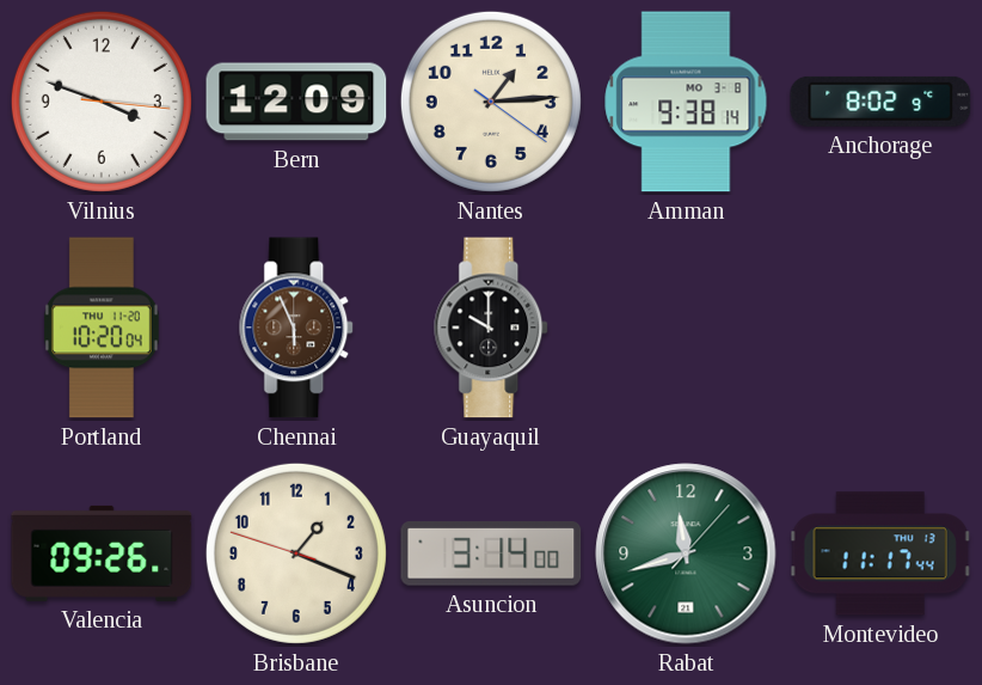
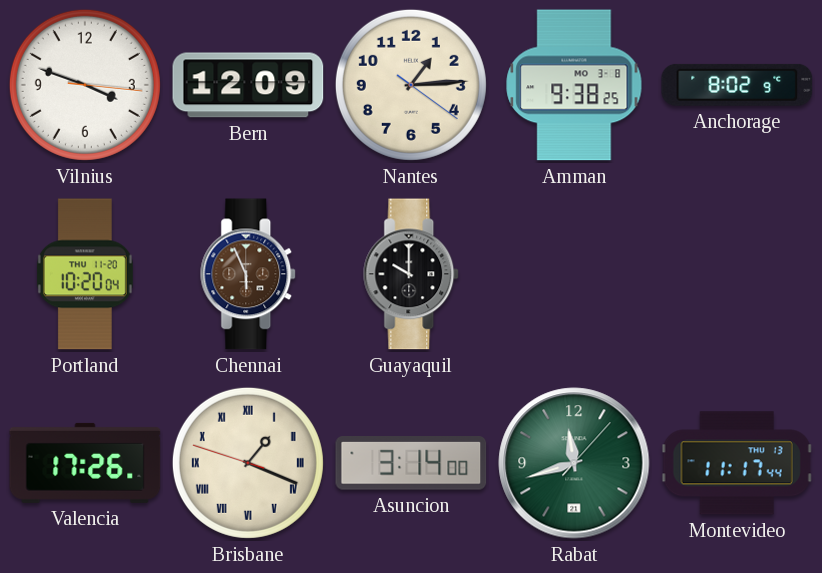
Amman: 9:38:14 -> 9:38:25 (574, 85)
Valencia: 09:26 -> 17:26 (85, 463)
Brisbane numerals: Arabic -> Roman (248, 463)
